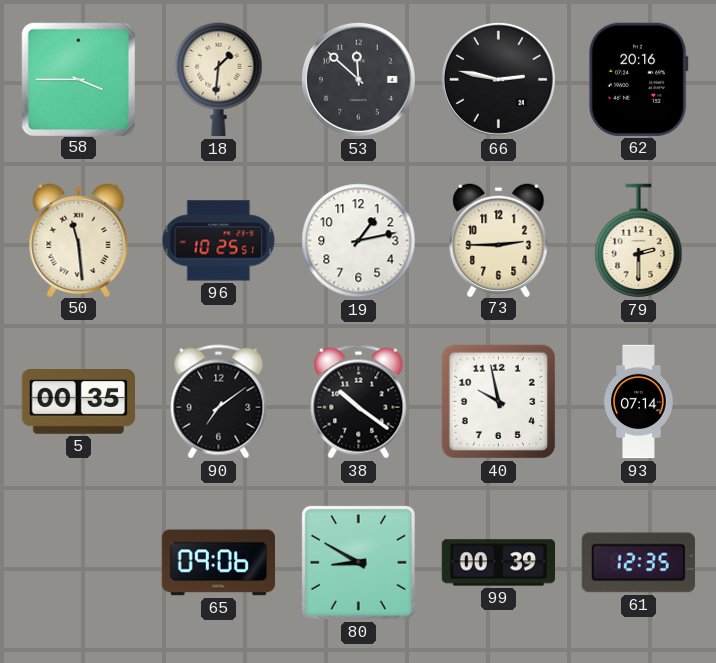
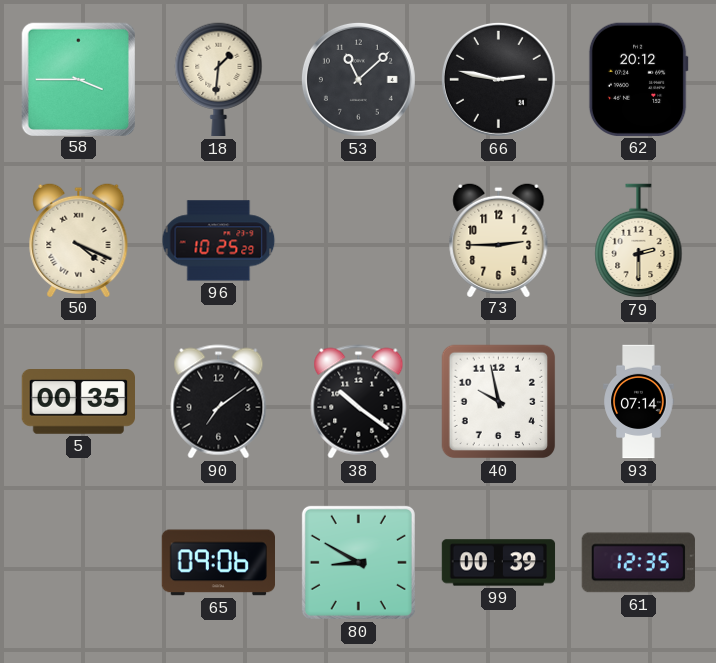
53: 11:52 -> 11:08 (358, 79)
62: 20:16 -> 20:12 (638, 79)
50: 11:29 -> 4:19 (79, 239)
96: 10:25:51 -> 10:25:29 (219, 241)
19: 1:13 -> none (359, 241)
